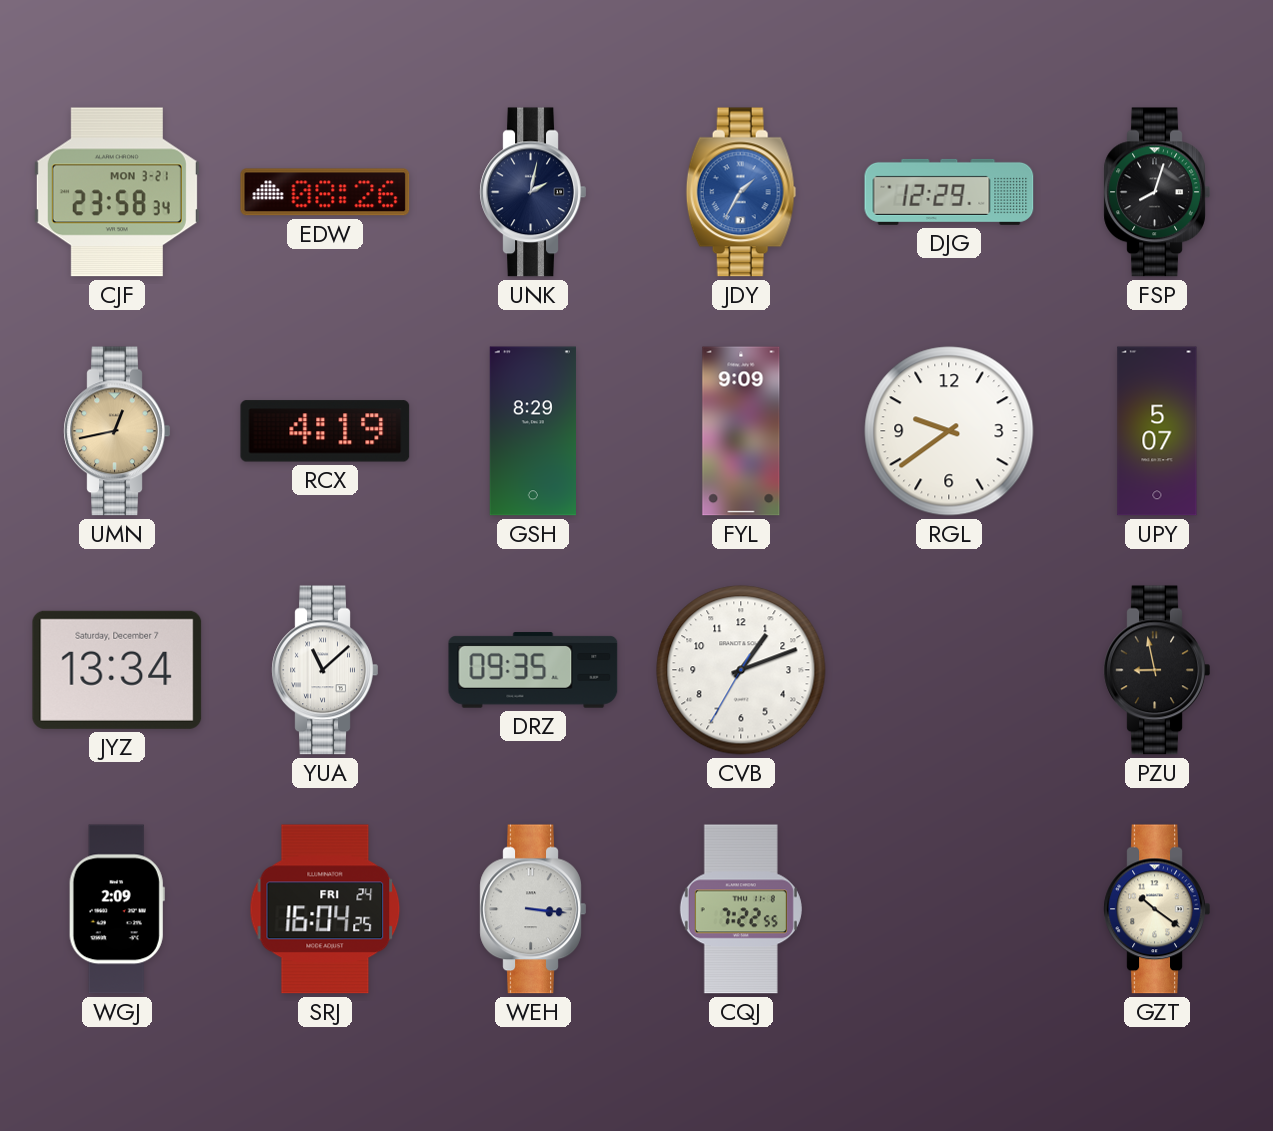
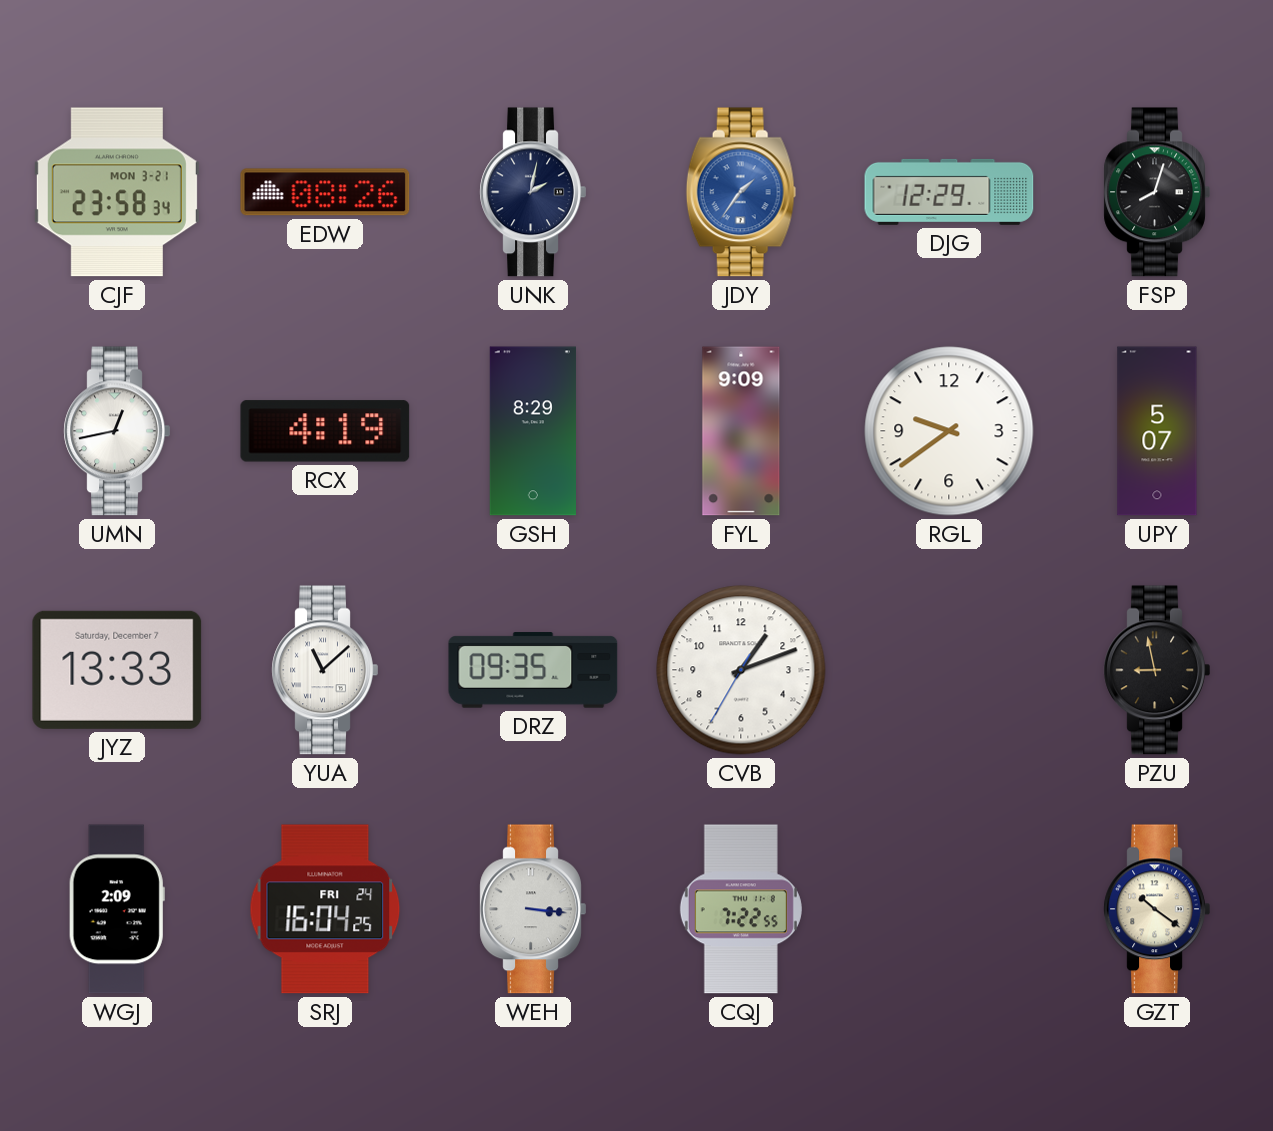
JDY: 1:35 -> 1:36 (741, 192)
UMN dial: champagne -> white (117, 431)
JYZ: 13:34 -> 13:33 (117, 670)
